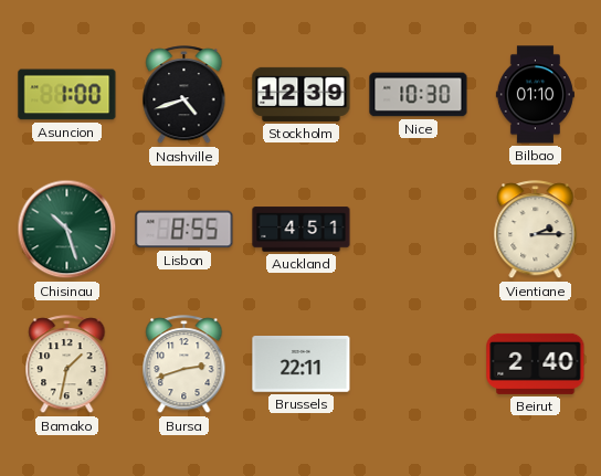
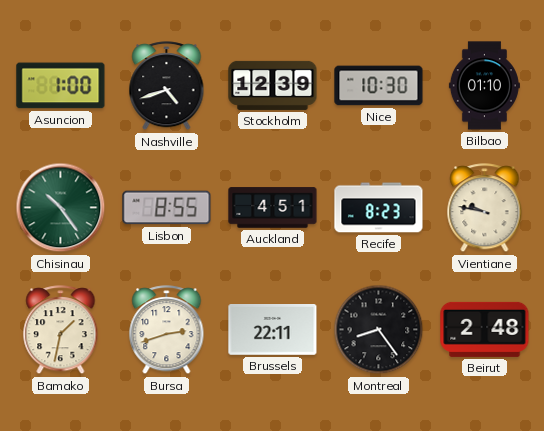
Chisinau: 10:27 -> 10:24 (61, 208)
Recife: none -> 8:23 (379, 208)
Vientiane: 2:15 -> 9:47 (485, 208)
Montreal: none -> 8:24 (379, 330)
Beirut: 2:40 -> 2:48 (485, 329)
